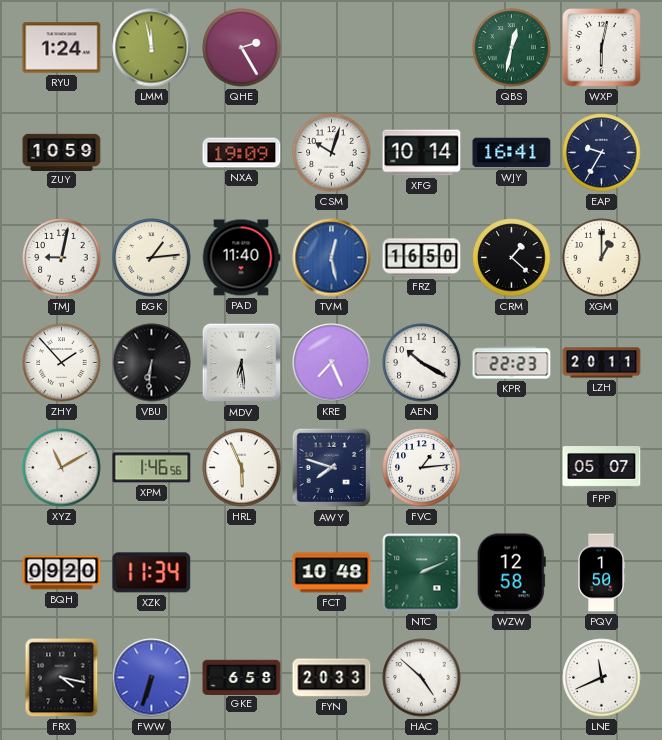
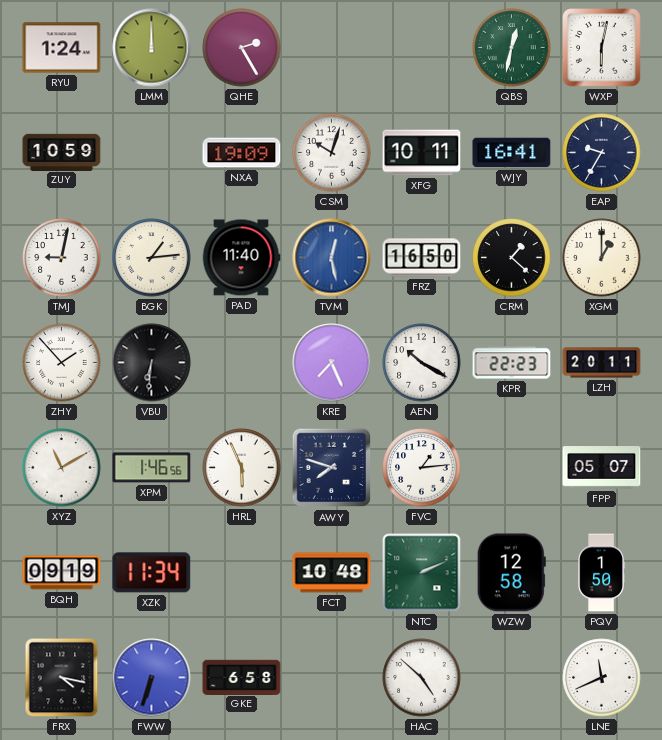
LMM: 11:58 -> 12:00 (152, 48)
XFG: 10:14 -> 10:11 (422, 153)
MDV: 6:29 -> none (242, 363)
BQH: 09:20 -> 09:19 (62, 573)
FYN: 20:33 -> none (332, 678)
